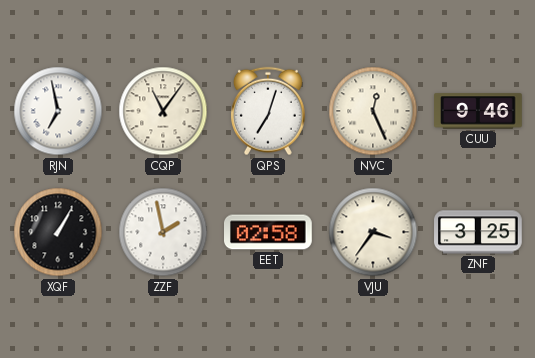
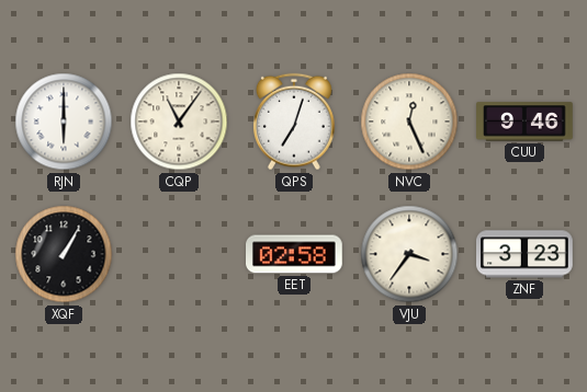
RJN: 6:58 -> 6:00 (64, 122)
ZZF: 1:58 -> none (163, 232)
ZNF: 3:25 -> 3:23 (524, 254)
